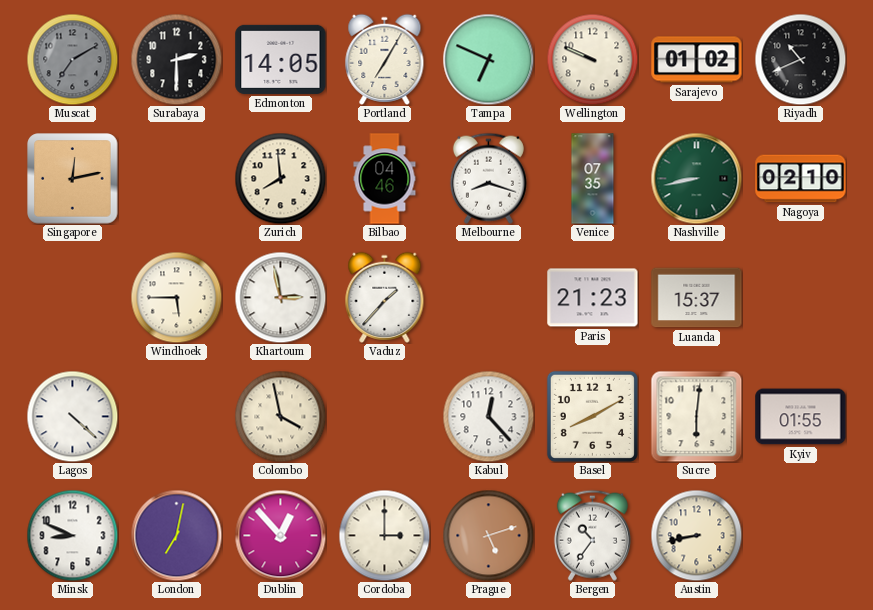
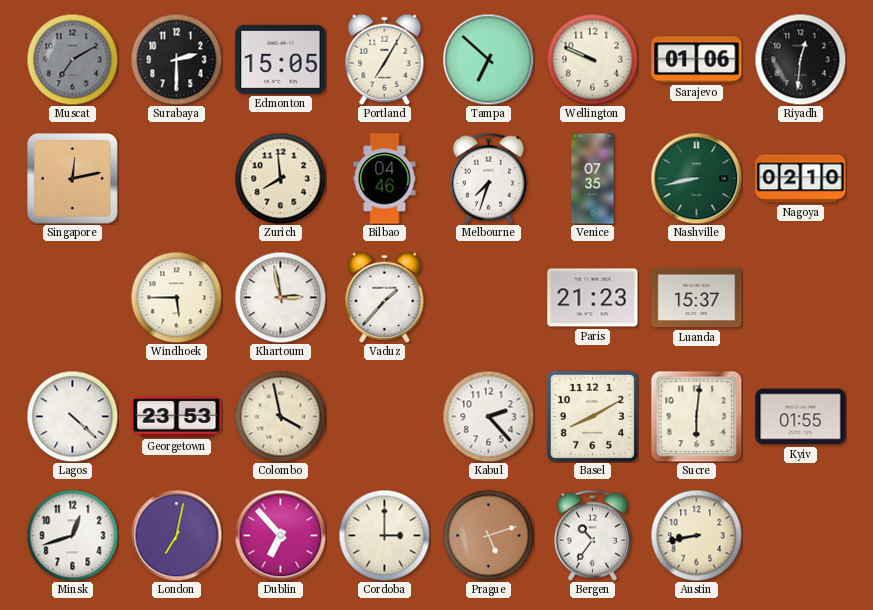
Edmonton: 14:05 -> 15:05 (281, 59)
Tampa: 6:49 -> 6:52 (488, 59)
Sarajevo: 01:02 -> 01:06 (697, 60)
Riyadh: 10:41 -> 12:31 (800, 59)
Melbourne: 8:18 -> 7:33 (488, 178)
Georgetown: none -> 23:53 (177, 417)
Kabul: 12:23 -> 2:23 (488, 416)
Minsk: 8:49 -> 12:42 (72, 535)
Dublin: 12:53 -> 6:53 (280, 535)
